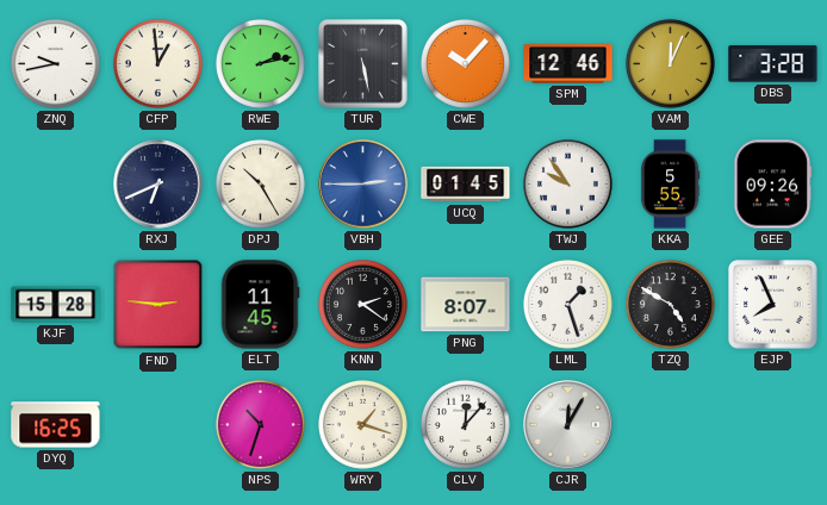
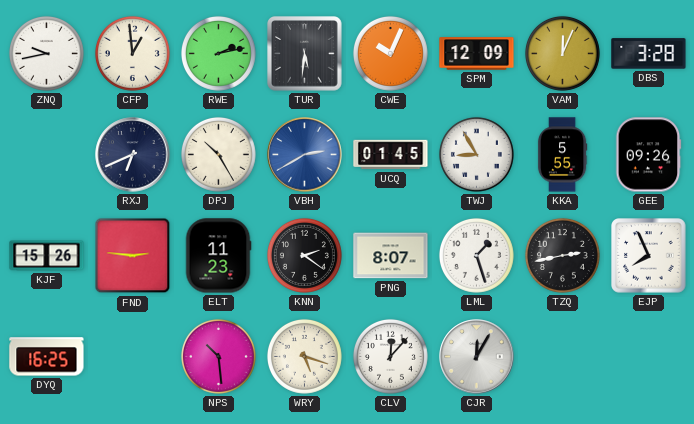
TUR: 5:28 -> 5:31 (305, 54)
CWE: 10:07 -> 10:04 (390, 53)
SPM: 12:46 -> 12:09 (477, 54)
VBH: 2:45 -> 2:40 (305, 155)
TWJ: 9:54 -> 8:55 (476, 154)
KJF: 15:28 -> 15:26 (47, 256)
ELT: 11:45 -> 11:23 (218, 256)
TZQ: 4:50 -> 2:43 (562, 255)
NPS: 10:33 -> 10:29 (218, 356)
WRY: 1:18 -> 5:18 (304, 356)
